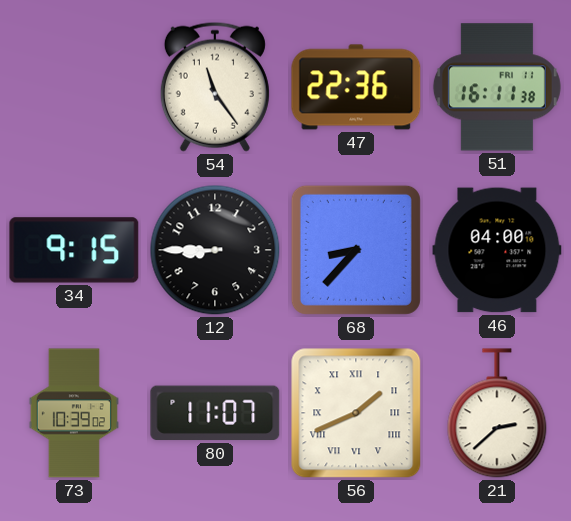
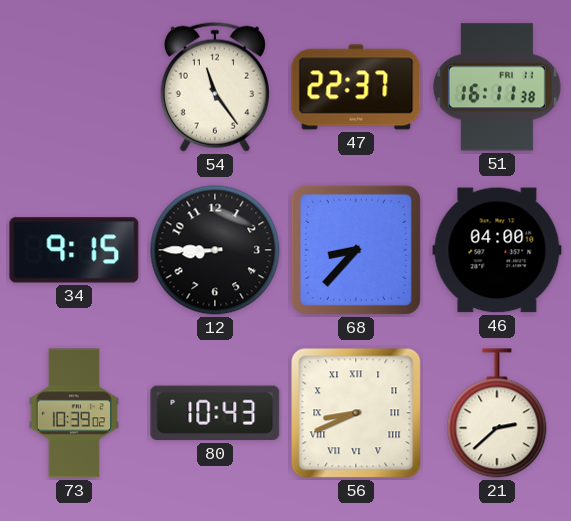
47: 22:36 -> 22:37 (356, 87)
80: 11:07 -> 10:43 (215, 413)
56: 1:41 -> 8:41 (356, 413)
